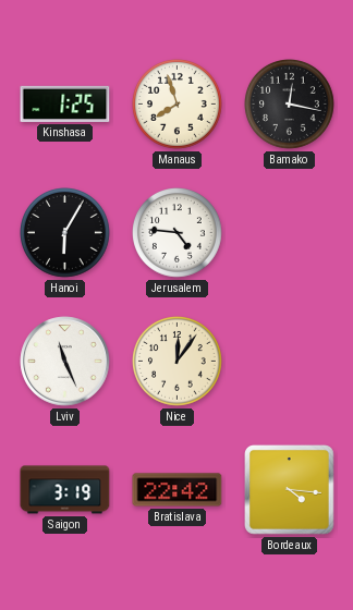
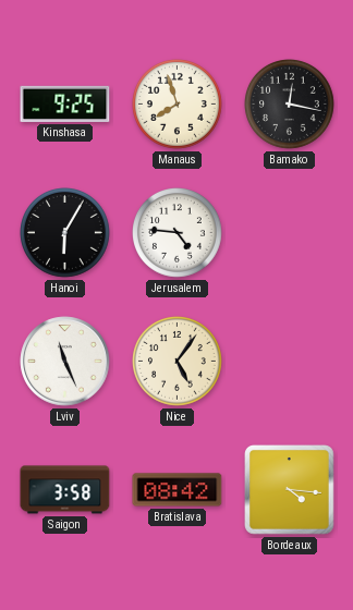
Kinshasa: 1:25 -> 9:25 (65, 103)
Nice: 12:06 -> 5:06 (178, 362)
Saigon: 3:19 -> 3:58 (65, 490)
Bratislava: 22:42 -> 08:42 (178, 490)
